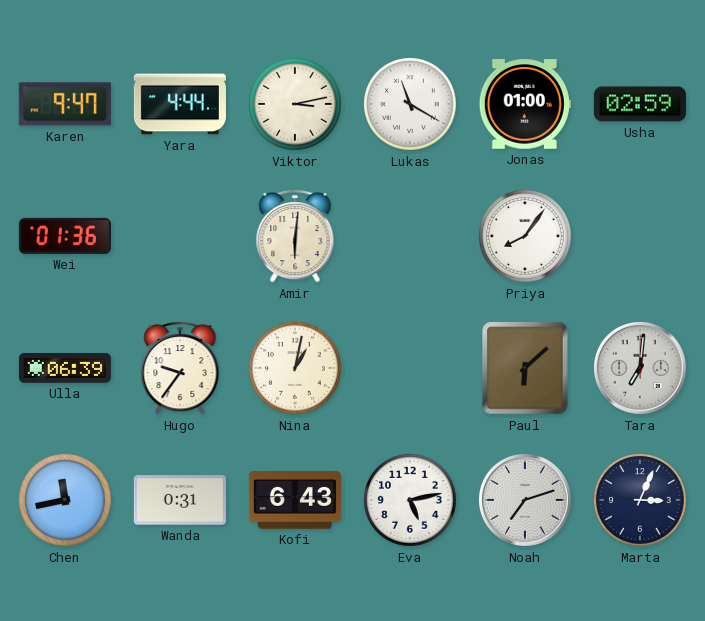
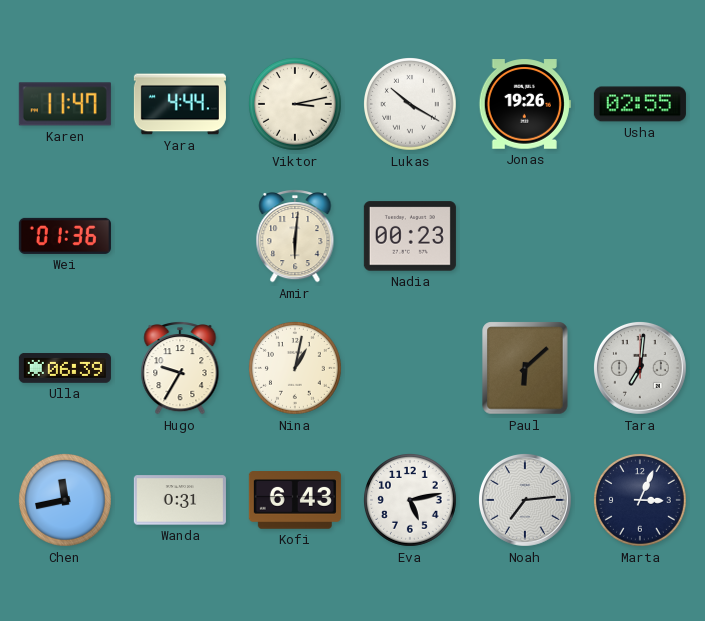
Karen: 9:47 -> 11:47 (65, 104)
Lukas: 11:20 -> 10:20 (411, 105)
Jonas: 01:00 -> 19:26 (525, 104)
Usha: 02:59 -> 02:55 (640, 104)
Nadia: none -> 00:23 (410, 236)
Priya: 8:06 -> none (526, 237)
Hugo: 9:36 -> 9:35 (180, 369)
Noah: 7:12 -> 7:14 (525, 500)
